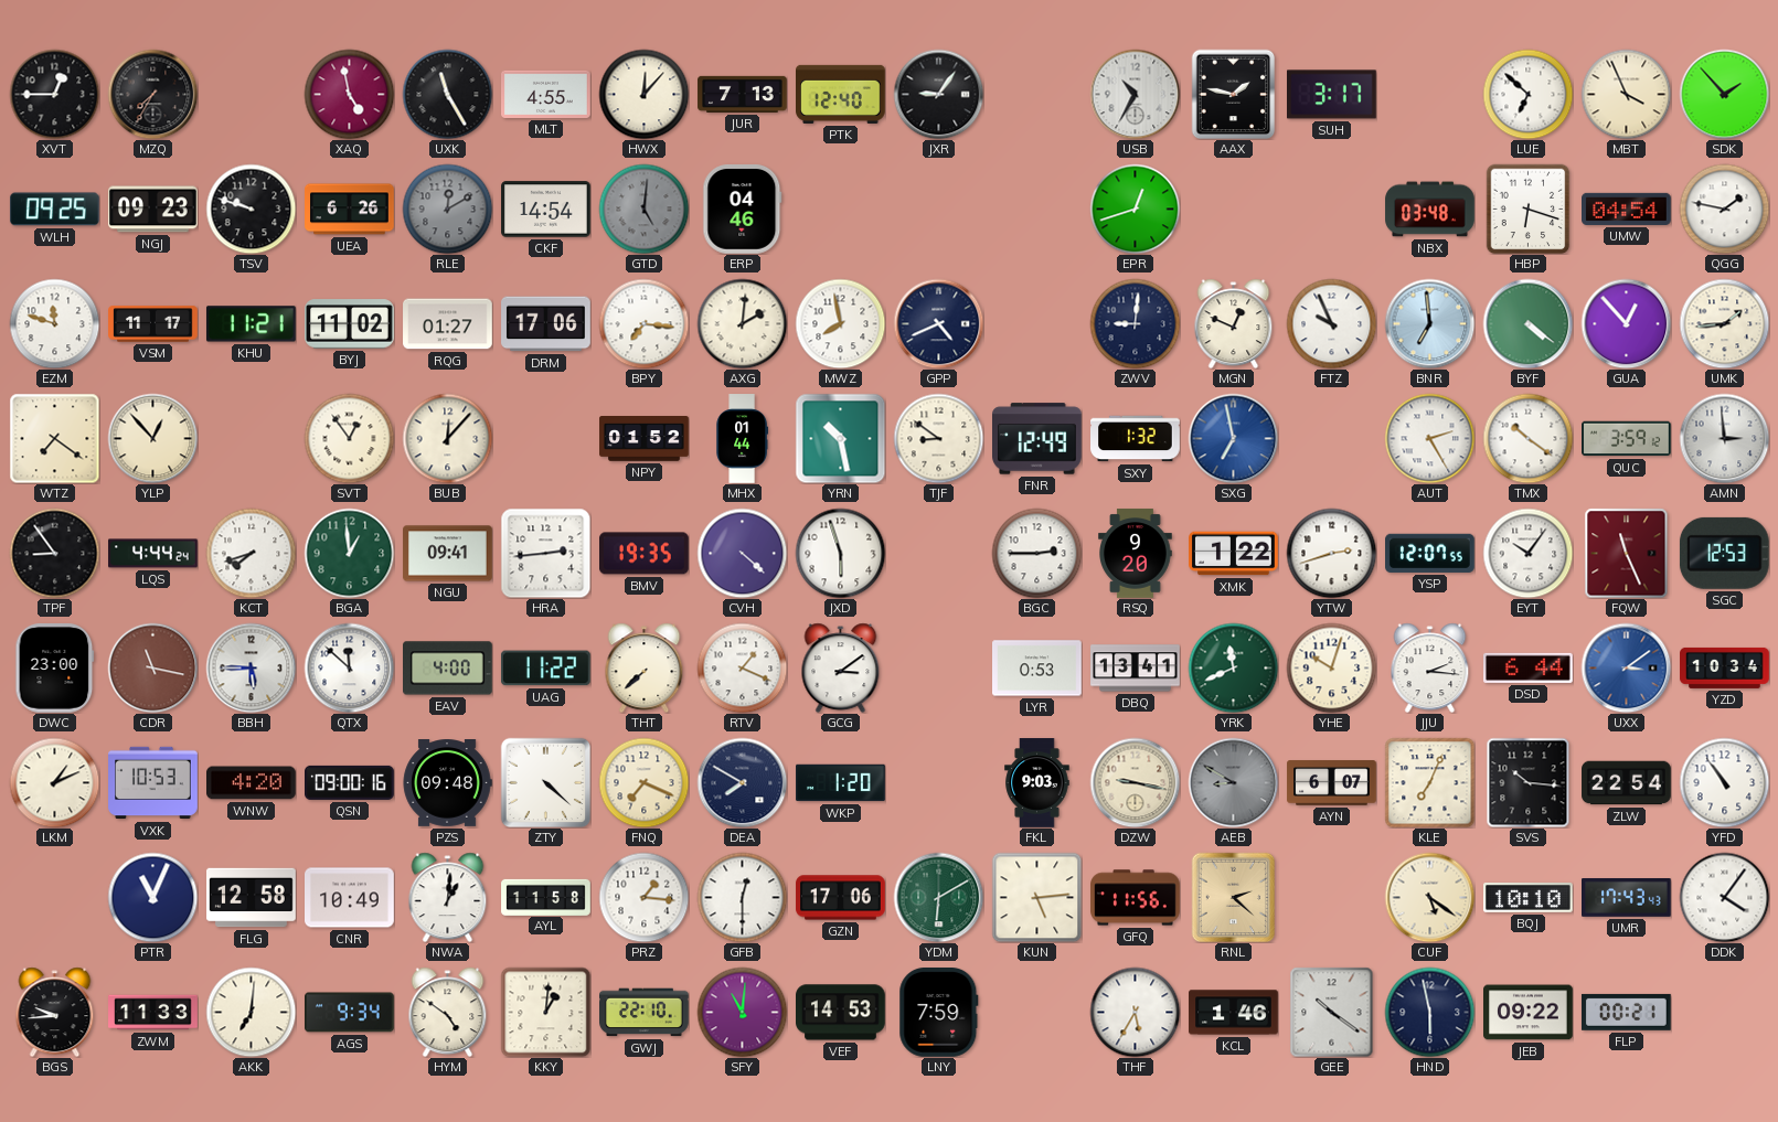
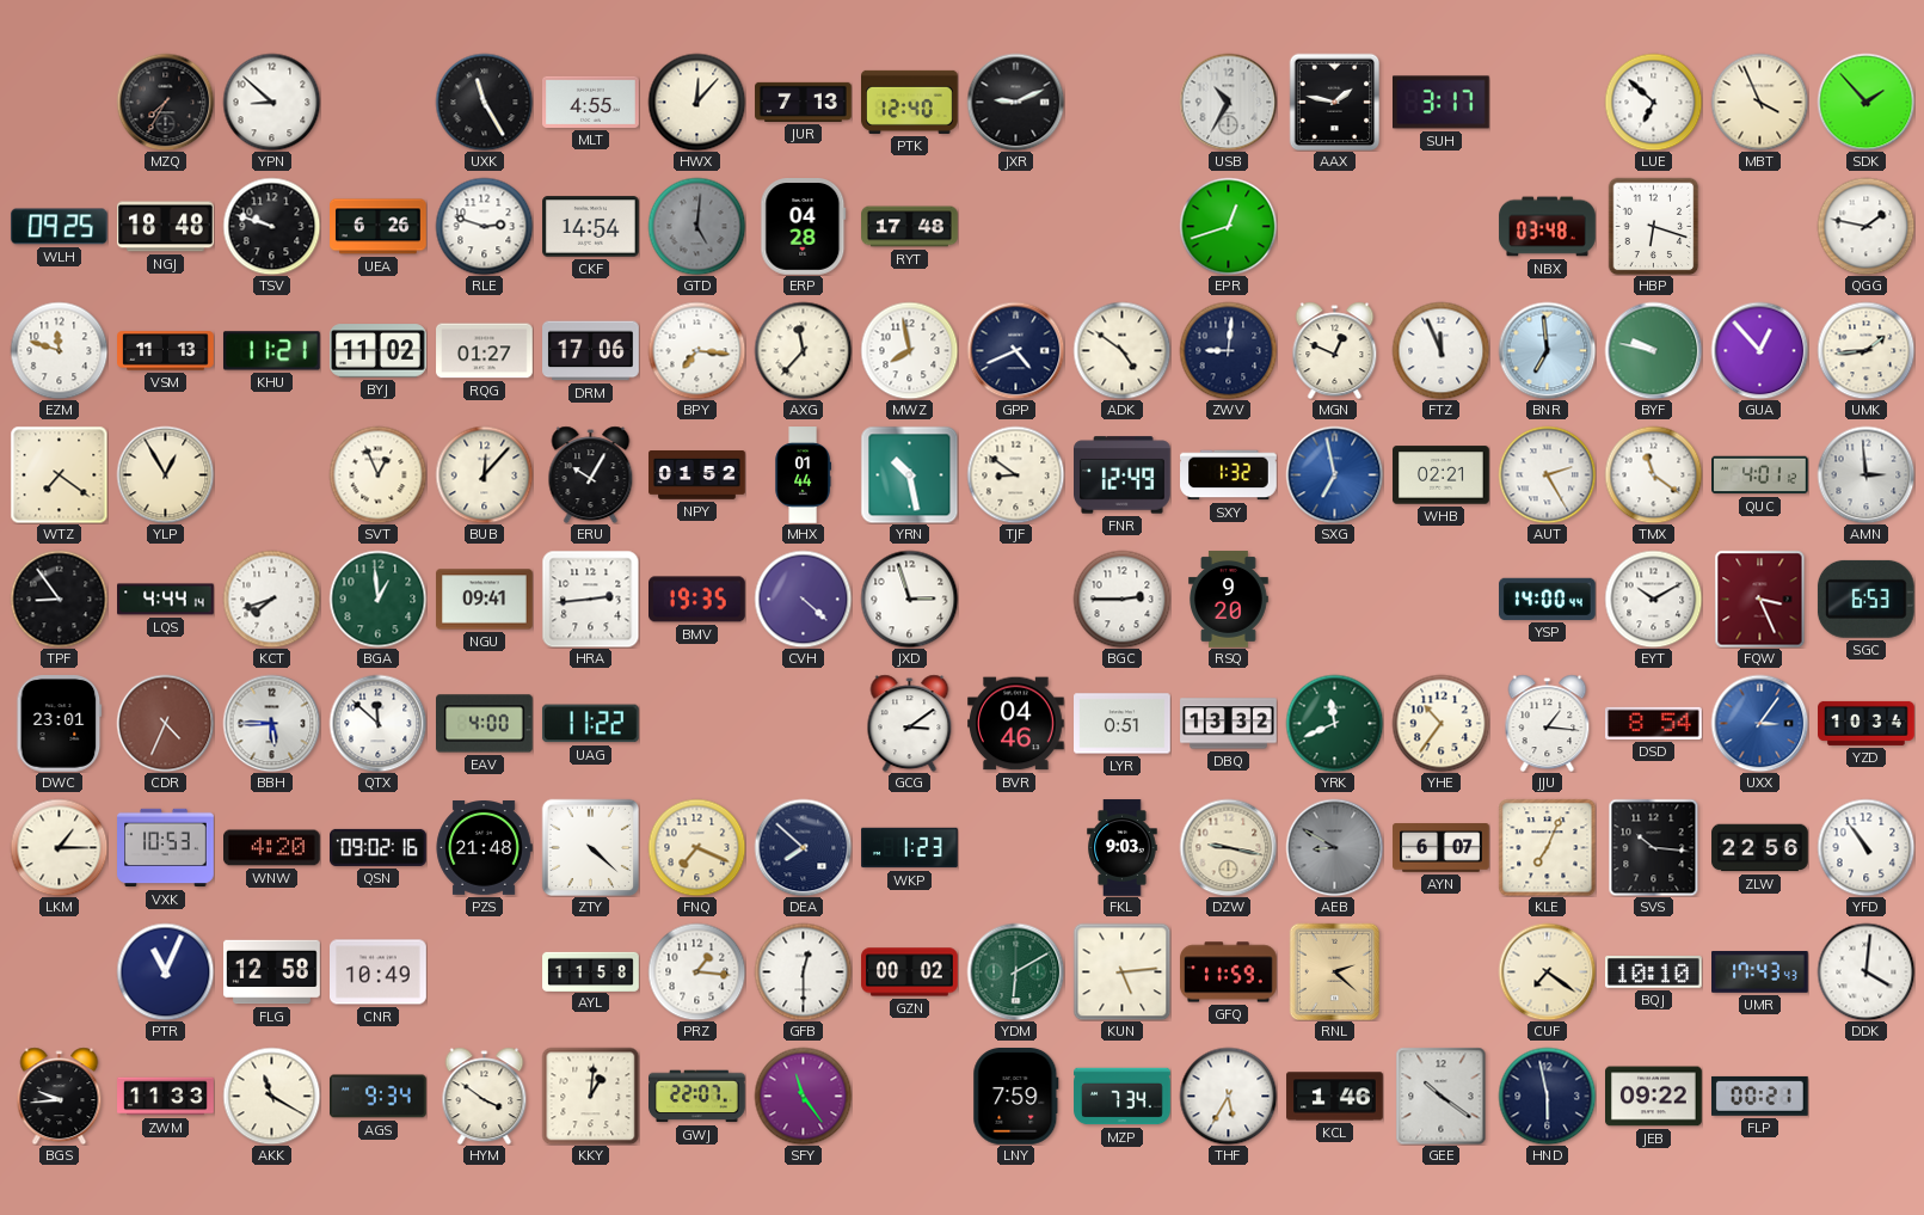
XVT: 12:45 -> none (54, 94)
YPN: none -> 8:52 (271, 102)
XAQ: 4:58 -> none (349, 94)
JXR: 9:06 -> 9:11 (1015, 102)
NGJ: 09:23 -> 18:48 (166, 227)
RLE: 12:10 -> 2:48 (484, 226)
RLE dial: grey -> white (484, 226)
ERP: 04:46 -> 04:28 (804, 227)
RYT: none -> 17:48 (910, 227)
UMW: 04:54 -> none (1627, 209)
VSM: 11:17 -> 11:13 (166, 351)
AXG: 2:01 -> 11:37 (803, 350)
ADK: none -> 4:51 (1121, 350)
FTZ: 9:56 -> 11:56 (1440, 350)
BYF: 4:21 -> 9:47 (1653, 350)
YLP: 12:53 -> 12:55 (165, 474)
SVT: 12:54 -> 12:56 (377, 474)
ERU: none -> 10:05 (591, 474)
WHB: none -> 02:21 (1442, 475)
TMX: 10:21 -> 11:21 (1653, 474)
QUC: 3:59 -> 4:01 (1760, 475)
LQS: 4:44:24 -> 4:44:14 (166, 600)
JXD: 5:57 -> 2:57 (909, 599)
XMK: 1:22 -> none (1234, 554)
YTW: 2:42 -> none (1331, 553)
YSP: 12:07 -> 14:00 (1548, 599)
EYT: 10:06 -> 10:10 (1653, 599)
FQW: 11:26 -> 3:26 (1760, 599)
SGC: 12:53 -> 6:53 (1865, 599)
DWC: 23:00 -> 23:01 (60, 724)
CDR: 11:17 -> 4:34 (165, 723)
THT: 7:38 -> none (645, 667)
RTV: 1:19 -> none (742, 667)
BVR: none -> 04:46 (1016, 724)
LYR: 0:53 -> 0:51 (1123, 724)
DBQ: 13:41 -> 13:32 (1229, 724)
YHE: 10:03 -> 10:36 (1440, 723)
JJU: 2:16 -> 1:16 (1548, 723)
DSD: 6:44 -> 8:54 (1654, 723)
UXX: 3:09 -> 3:06 (1759, 723)
LKM: 1:11 -> 1:15 (59, 847)
QSN: 09:00 -> 09:02 (379, 847)
PZS: 09:48 -> 21:48 (484, 848)
DEA: 7:50 -> 7:52 (803, 847)
WKP: 1:20 -> 1:23 (910, 848)
ZLW: 22:54 -> 22:56 (1760, 848)
NWA: 1:01 -> none (448, 897)
GZN: 17:06 -> 00:02 (910, 972)
GFQ: 11:56 -> 11:59 (1229, 972)
CUF: 5:21 -> 7:21 (1547, 971)
DDK: 4:06 -> 4:01 (1865, 971)
AKK: 7:01 -> 11:20 (271, 1096)
HYM: 4:51 -> 3:51 (485, 1096)
GWJ: 22:10 -> 22:07 (697, 1097)
SFY: 11:01 -> 11:24 (803, 1096)
VEF: 14:53 -> none (841, 1013)
MZP: none -> 7:34 (1123, 1097)
